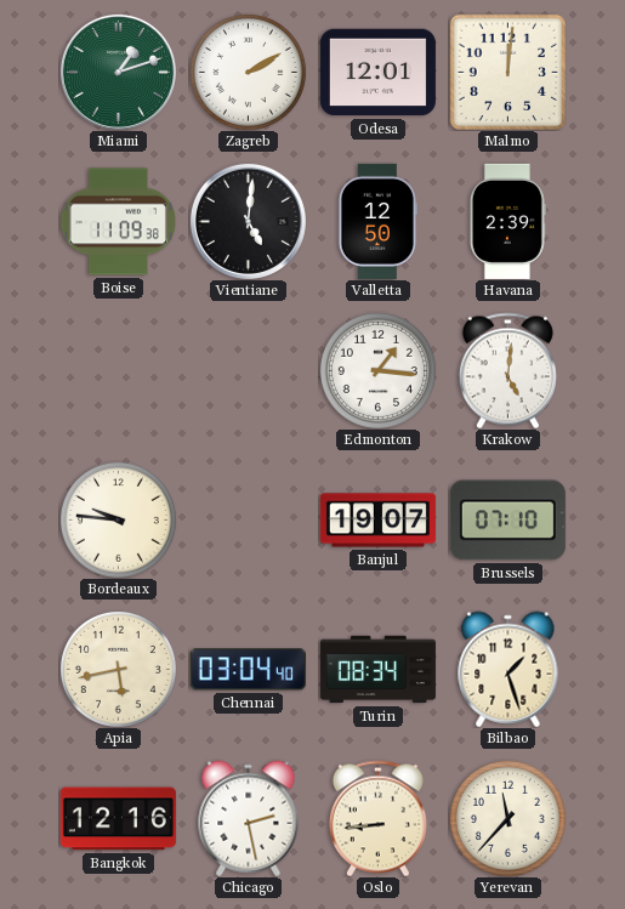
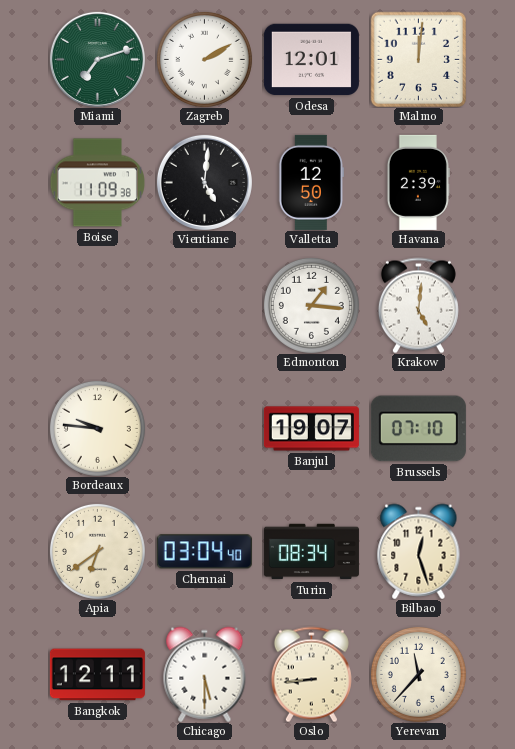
Miami: 1:12 -> 7:12 (97, 59)
Apia: 5:43 -> 6:39 (97, 551)
Bilbao: 1:27 -> 12:27 (419, 551)
Bangkok: 12:16 -> 12:11 (97, 675)
Chicago: 2:28 -> 5:30 (205, 674)
